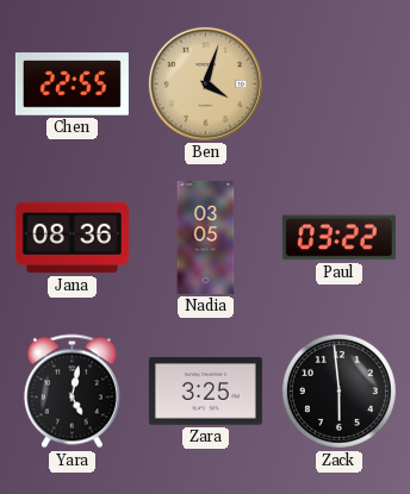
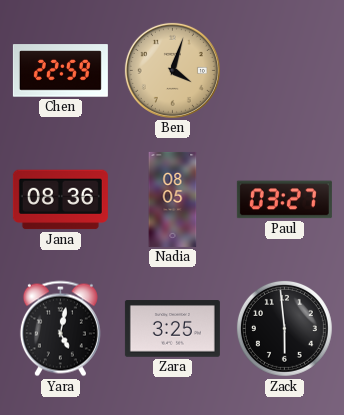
Chen: 22:55 -> 22:59 (60, 71)
Nadia: 03:05 -> 08:05 (173, 199)
Paul: 03:22 -> 03:27 (284, 200)
